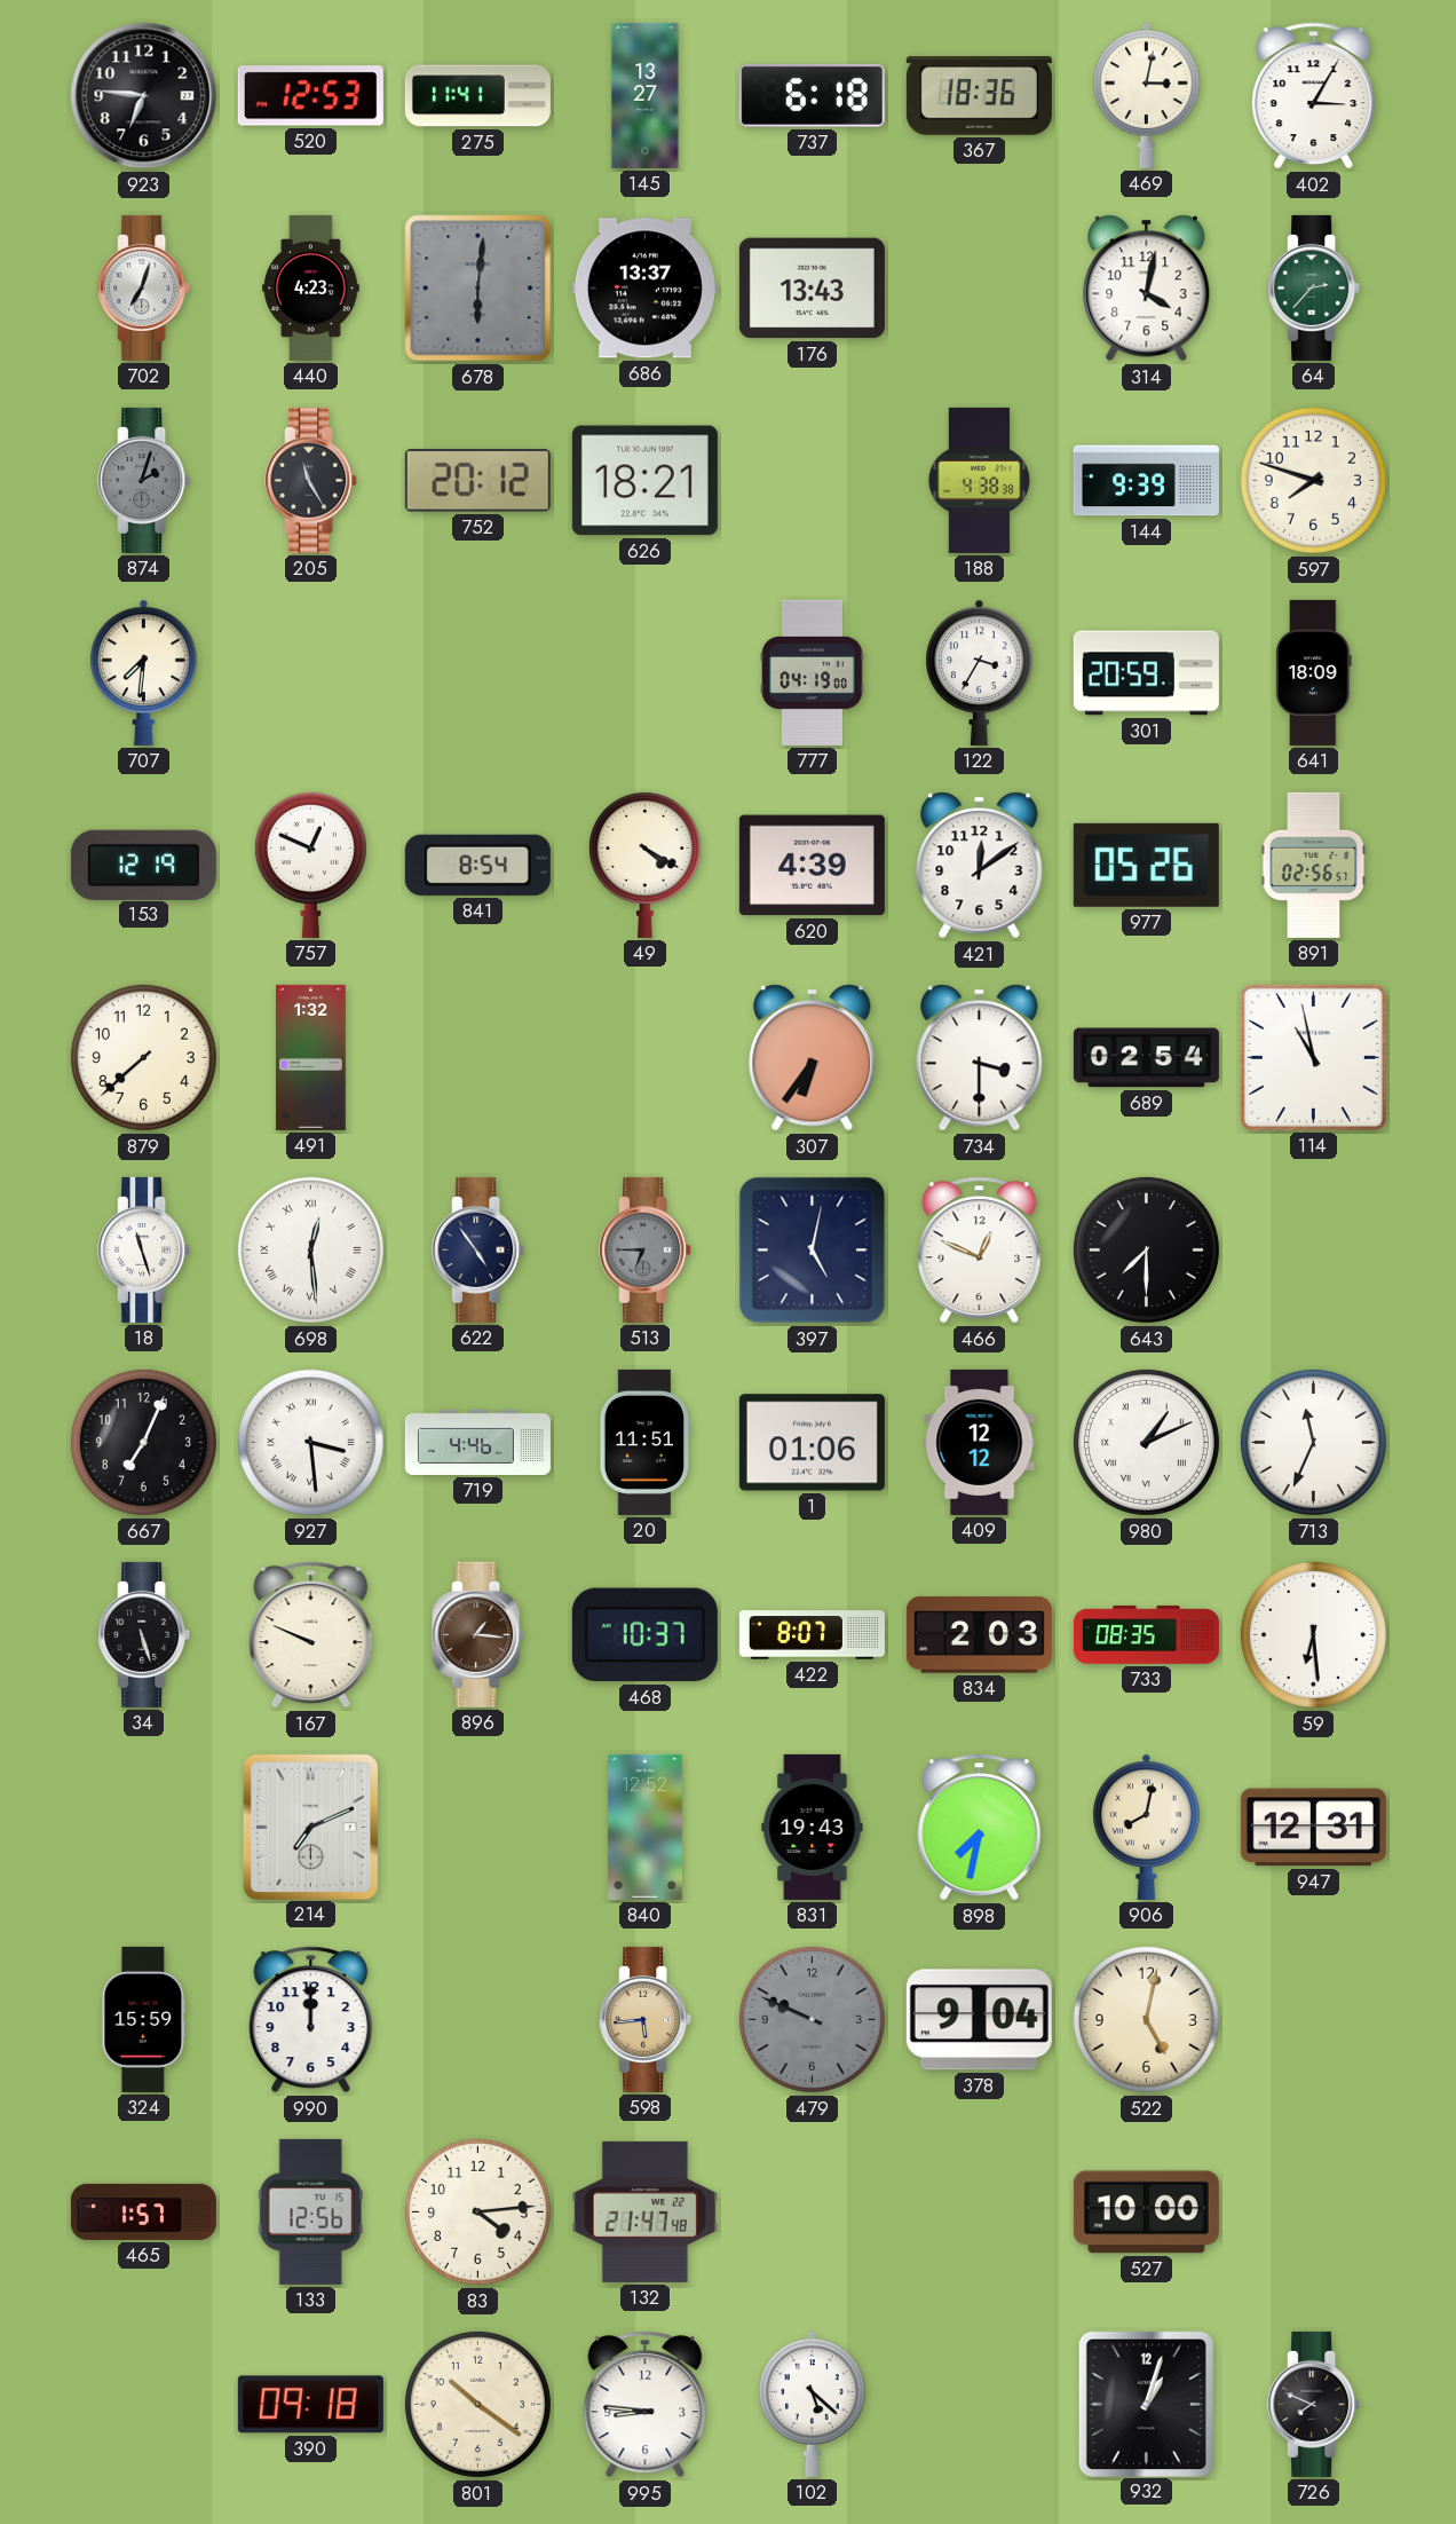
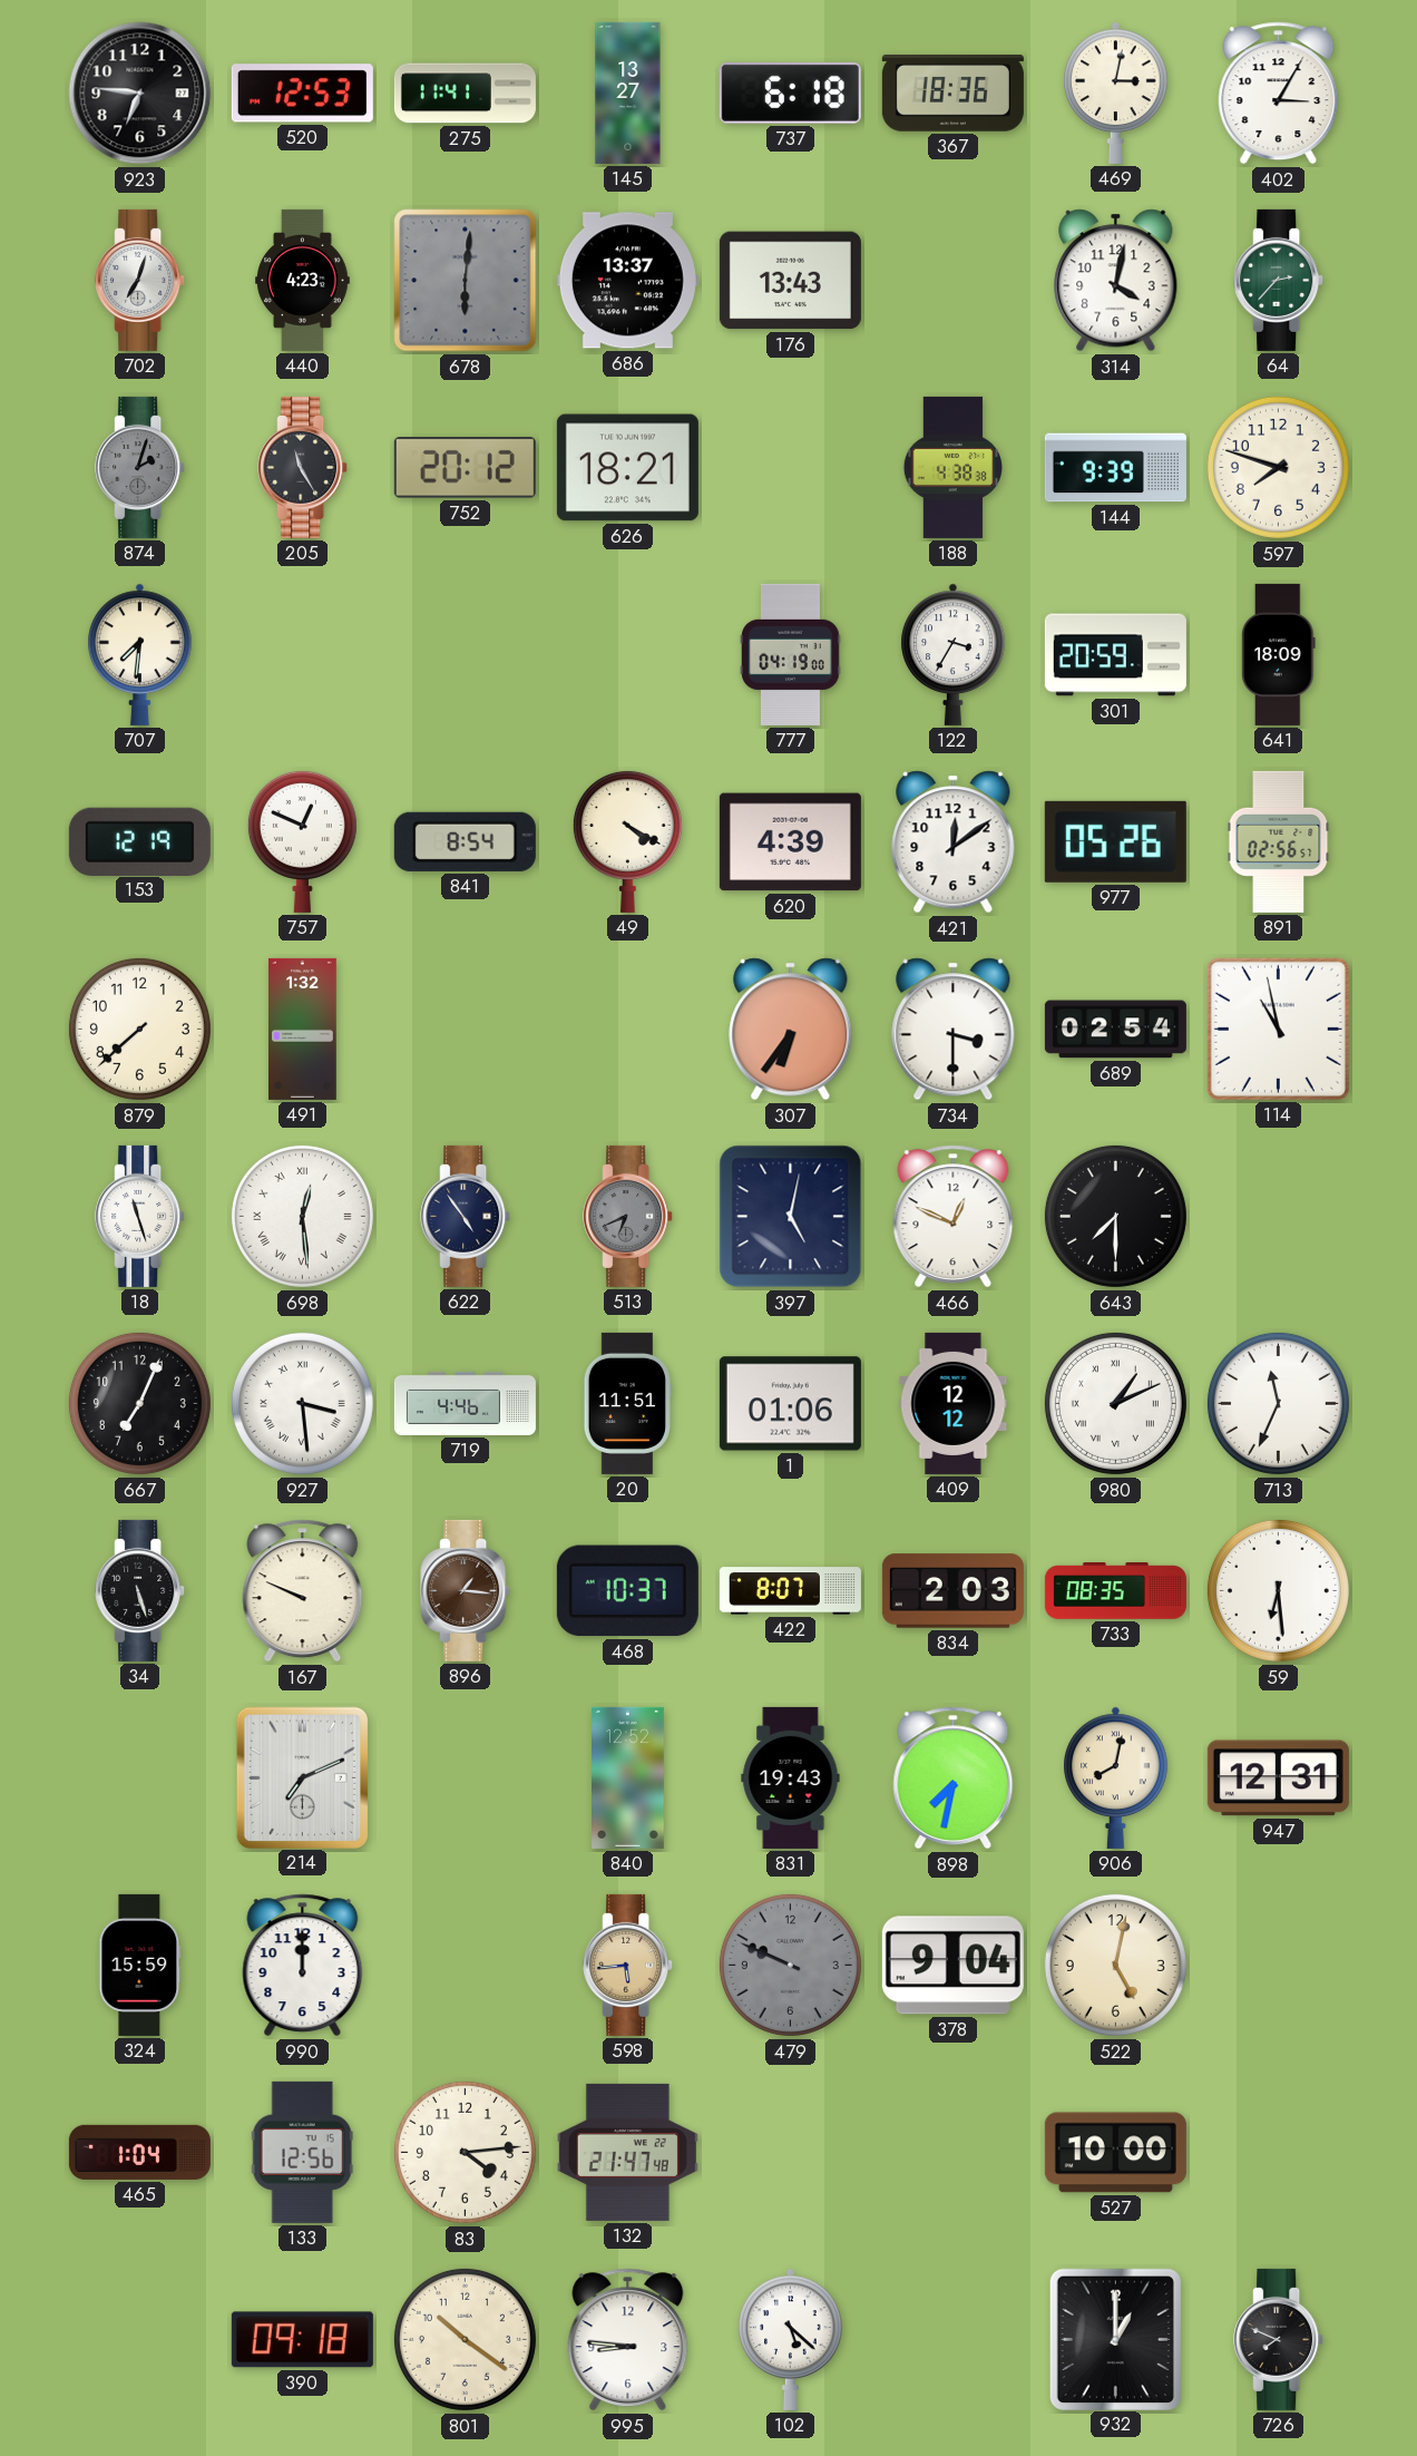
513: 6:45 -> 6:41 (628, 1216)
465: 1:57 -> 1:04 (139, 2152)
932: 1:03 -> 1:00 (1115, 2339)
